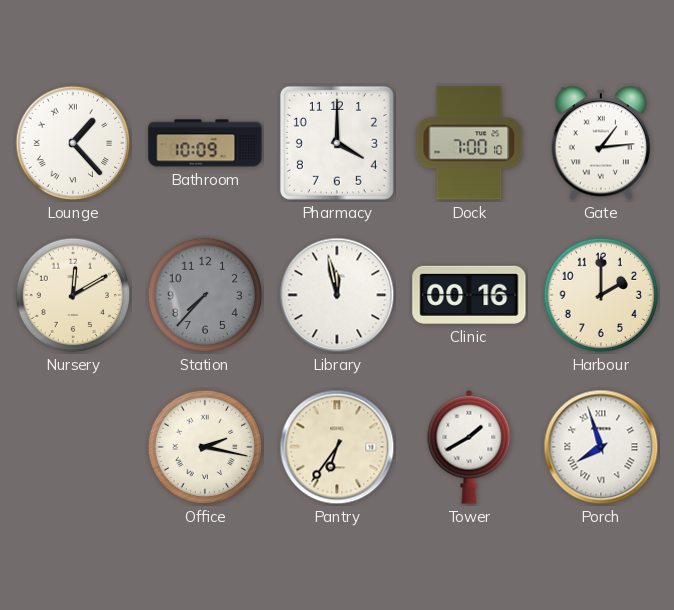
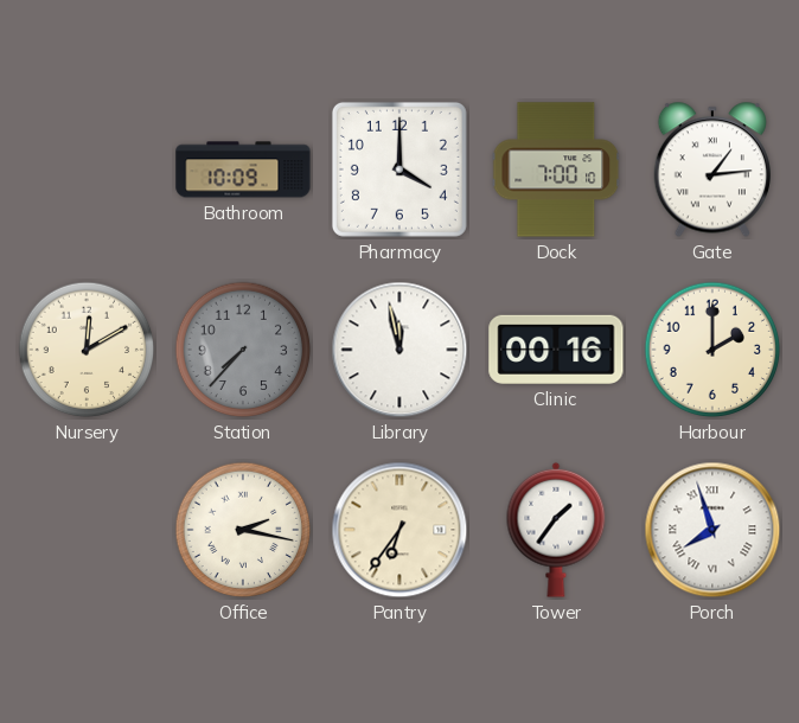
Lounge: 1:23 -> none (73, 143)
Tower: 1:40 -> 1:36 (556, 530)
